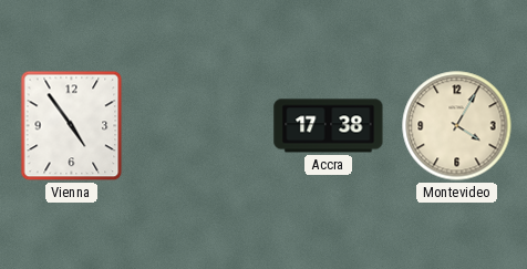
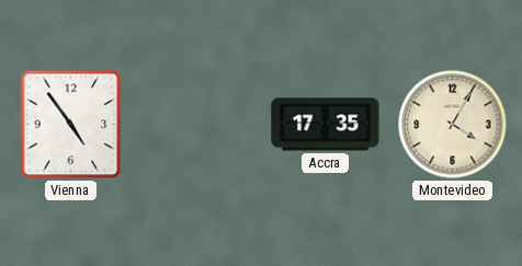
Accra: 17:38 -> 17:35 (326, 125)
